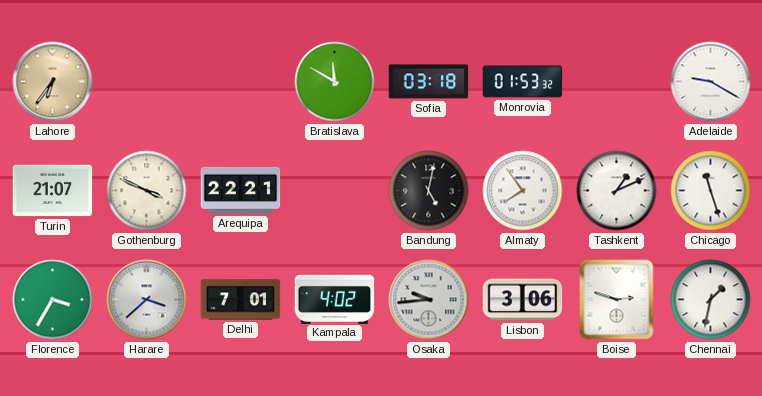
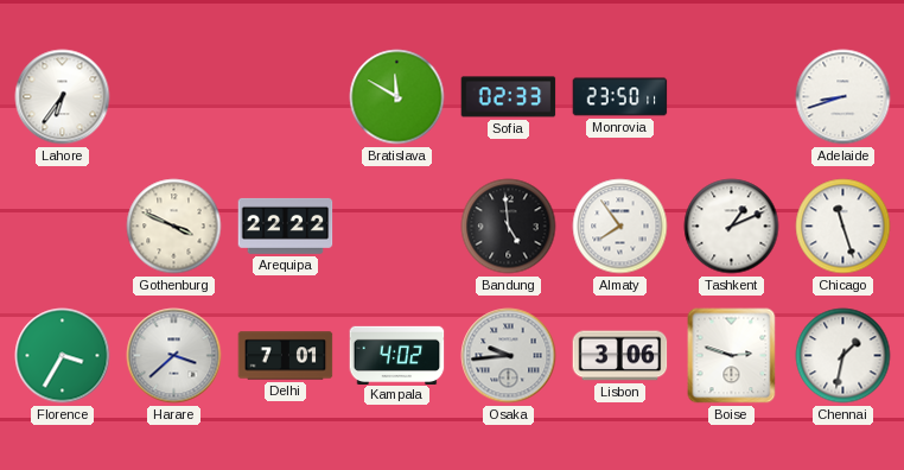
Lahore dial: champagne -> white (63, 97)
Sofia: 03:18 -> 02:33 (509, 97)
Monrovia: 01:53 -> 23:50 (620, 97)
Adelaide: 9:20 -> 8:42 (843, 97)
Turin: 21:07 -> none (53, 191)
Arequipa: 22:21 -> 22:22 (286, 226)
Bandung: 5:02 -> 4:59 (509, 227)
